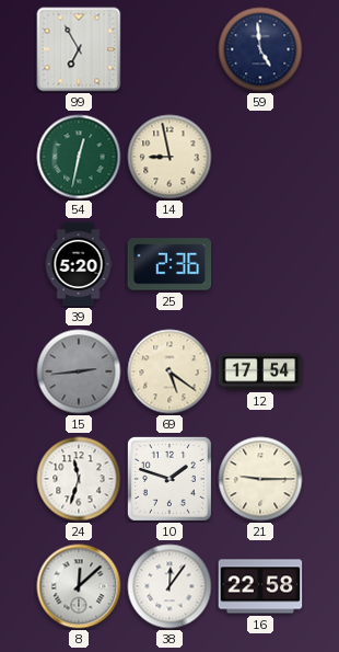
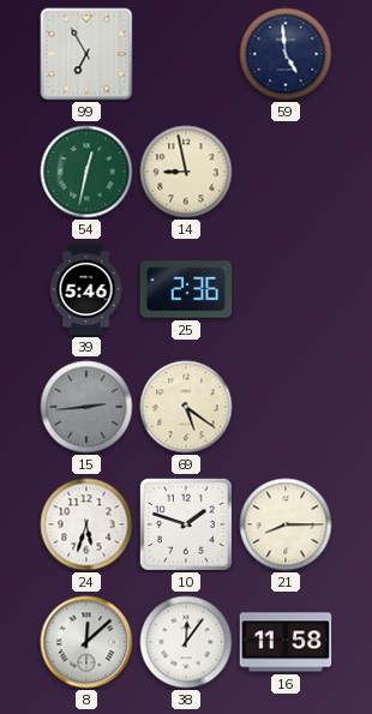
39: 5:20 -> 5:46 (86, 289)
12: 17:54 -> none (260, 371)
24: 11:33 -> 5:33 (86, 524)
21: 9:15 -> 8:15 (286, 524)
16: 22:58 -> 11:58 (286, 642)
